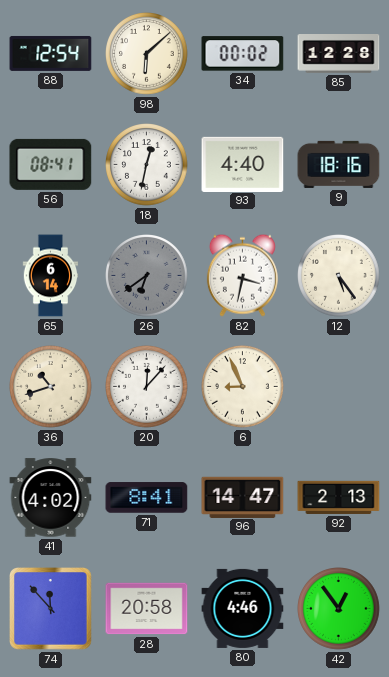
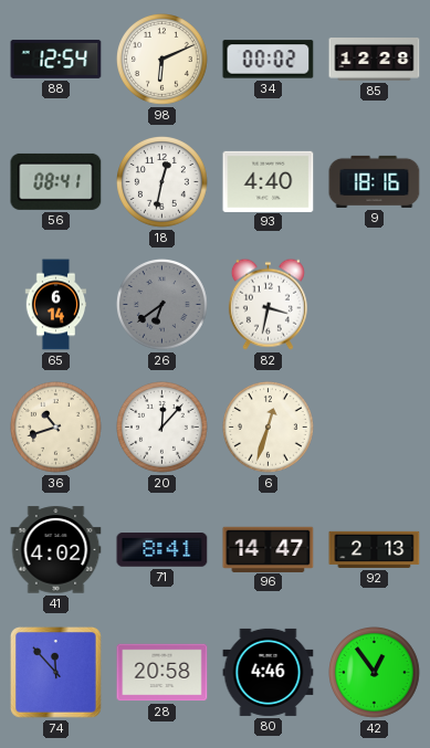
98: 6:08 -> 6:11 (162, 60)
12: 5:24 -> none (339, 276)
6: 8:56 -> 12:33 (269, 428)
